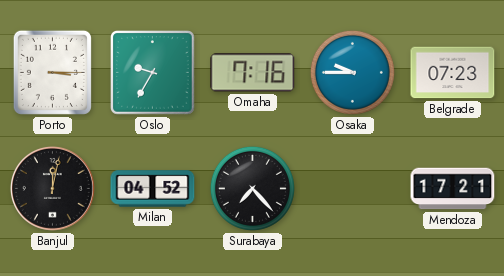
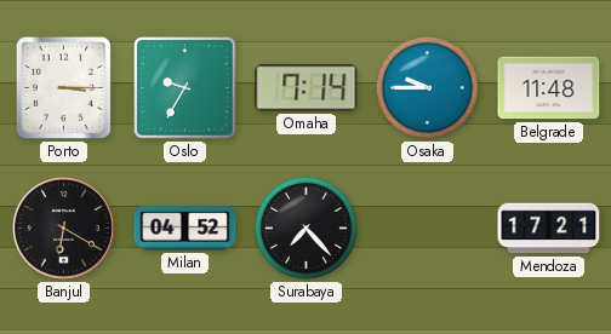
Omaha: 7:16 -> 7:14 (307, 88)
Belgrade: 07:23 -> 11:48 (549, 88)
Banjul: 12:02 -> 6:20 (63, 228)
